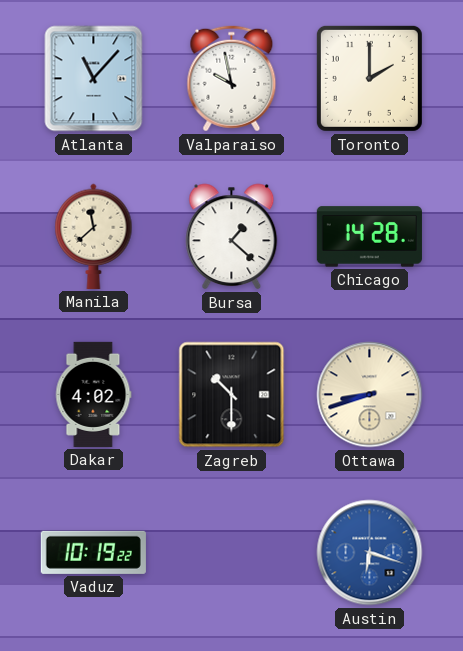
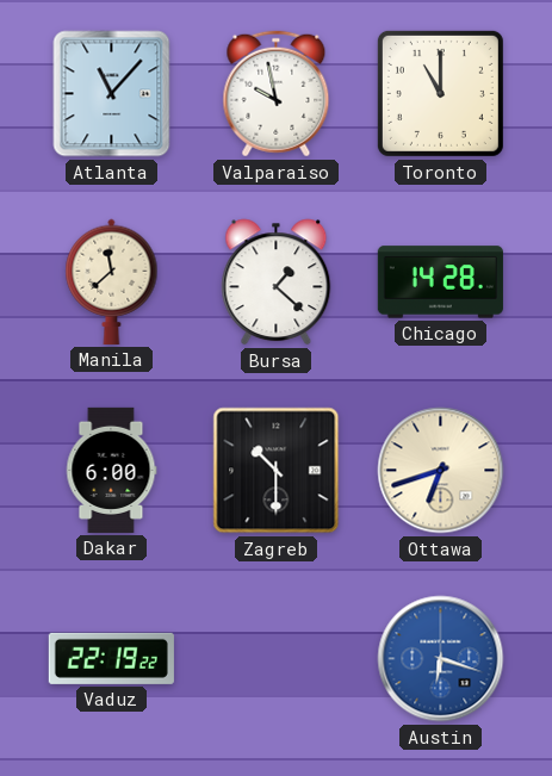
Toronto: 2:00 -> 11:00 (440, 93)
Dakar: 4:02 -> 6:00 (111, 470)
Ottawa: 8:42 -> 6:42 (441, 471)
Vaduz: 10:19 -> 22:19 (111, 658)
